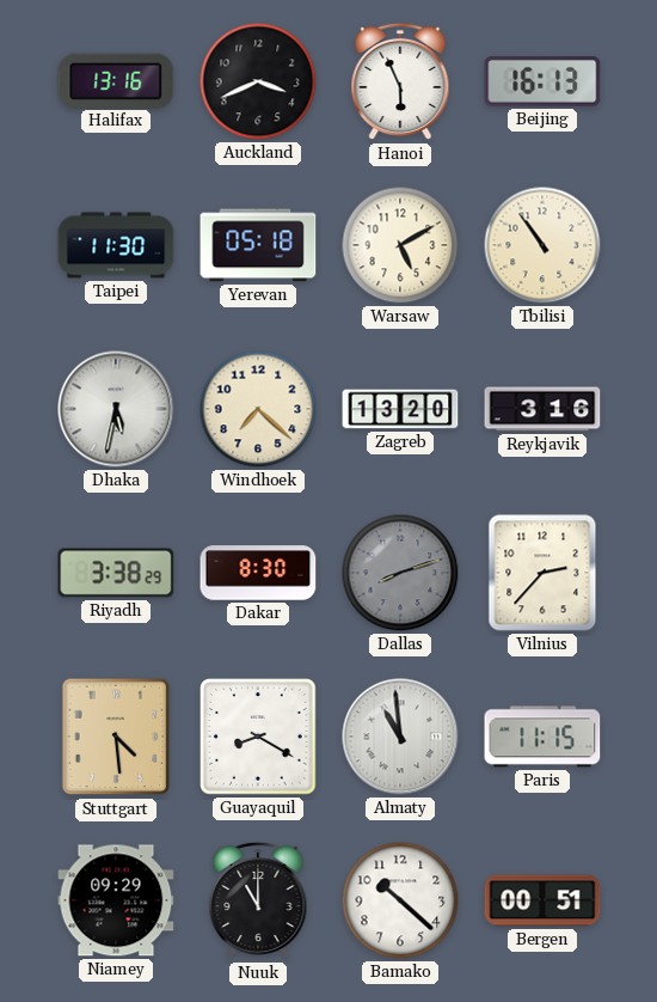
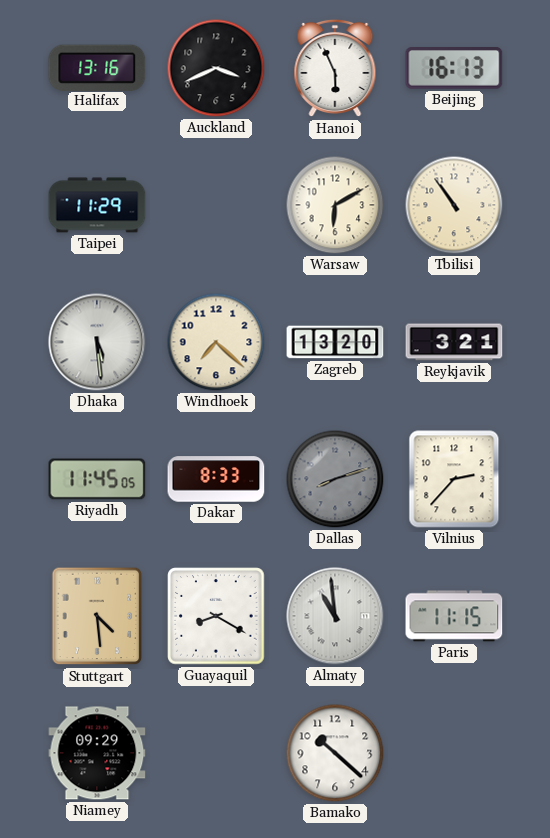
Taipei: 11:30 -> 11:29 (97, 205)
Yerevan: 05:18 -> none (258, 245)
Warsaw: 5:10 -> 6:10 (335, 205)
Dhaka: 5:32 -> 5:29 (97, 342)
Reykjavik: 3:16 -> 3:21 (454, 342)
Riyadh: 3:38 -> 11:45 (97, 479)
Dakar: 8:30 -> 8:33 (216, 479)
Nuuk: 11:00 -> none (258, 900)
Bergen: 00:51 -> none (542, 900)
